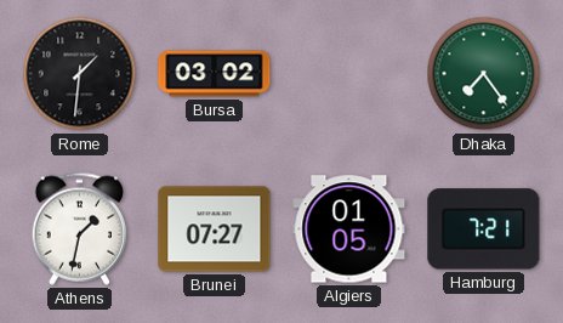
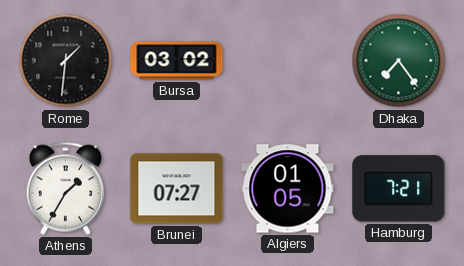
Athens: 1:32 -> 1:35 (65, 188)
